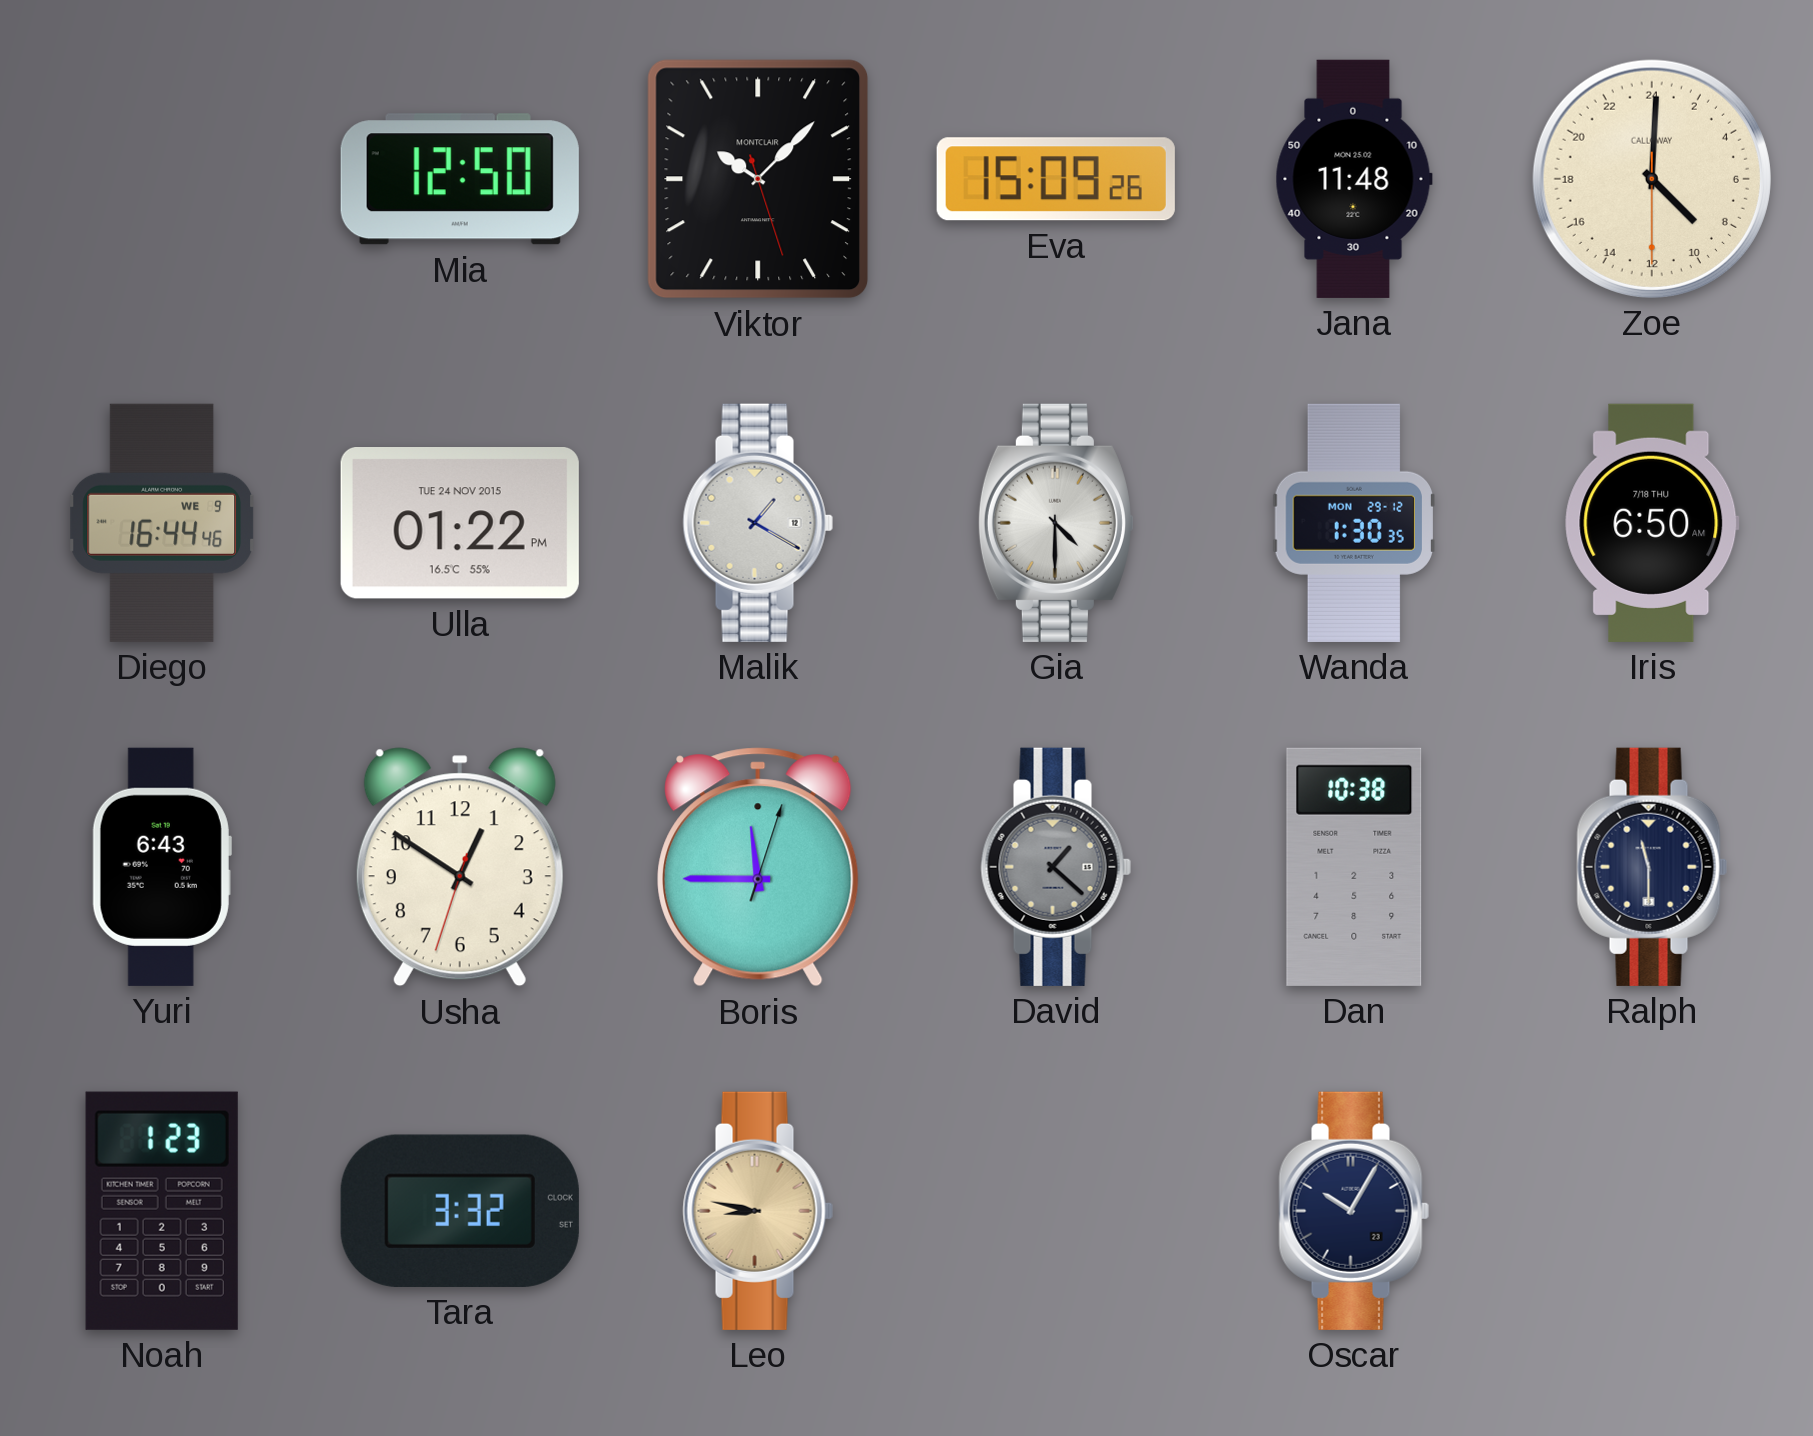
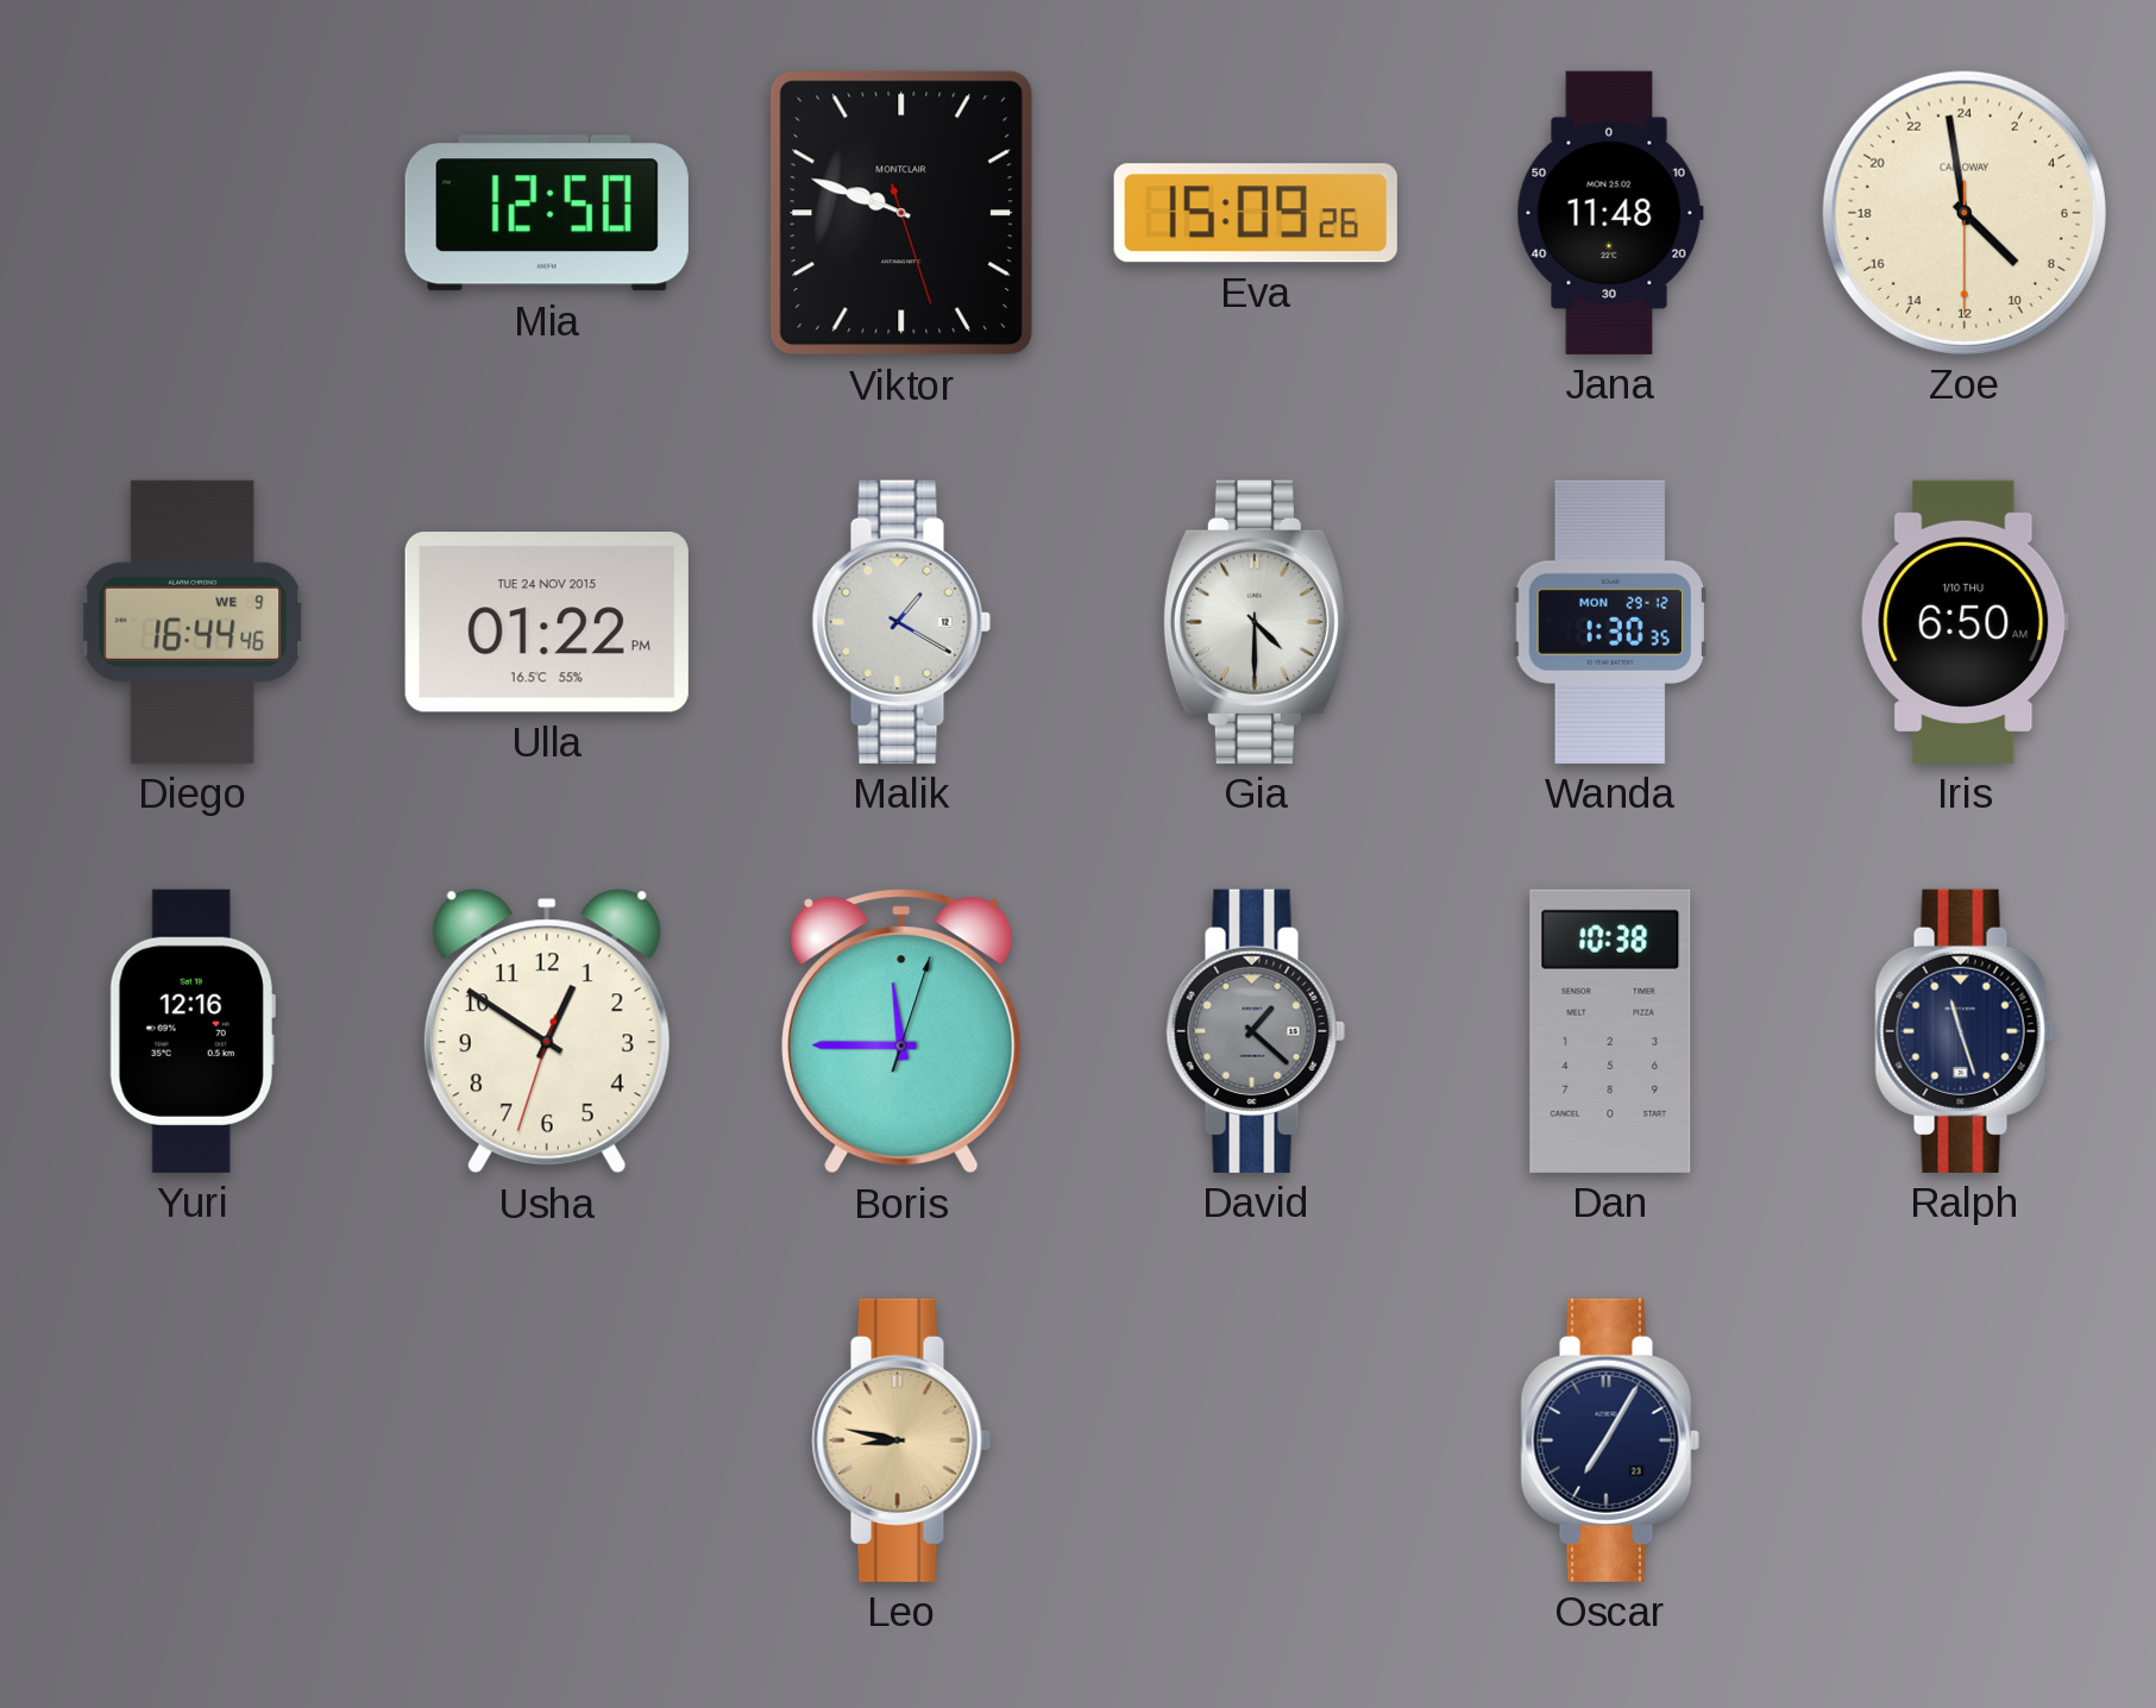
Viktor: 10:07 -> 9:48 (901, 213)
Zoe: 9:00 -> 8:58 (1965, 213)
Iris date: 7/18 THU -> 1/10 THU (1965, 622)
Yuri: 6:43 -> 12:16 (193, 1031)
Ralph: 11:30 -> 11:27 (1965, 1031)
Noah: 1:23 -> none (162, 1211)
Tara: 3:32 -> none (460, 1211)
Oscar: 10:05 -> 7:05 (1610, 1440)
